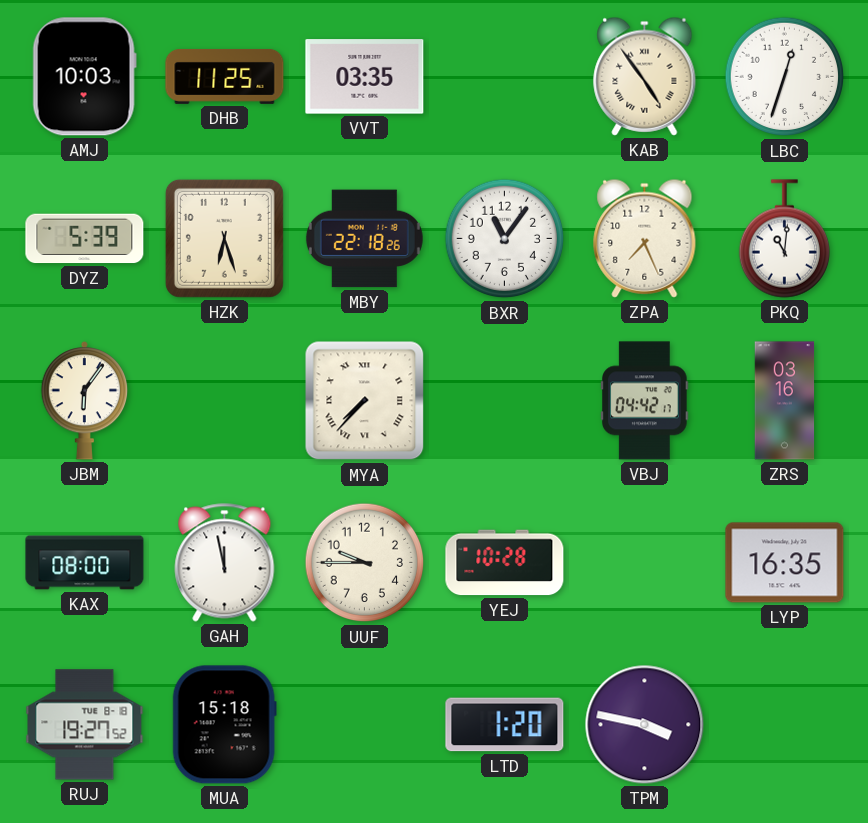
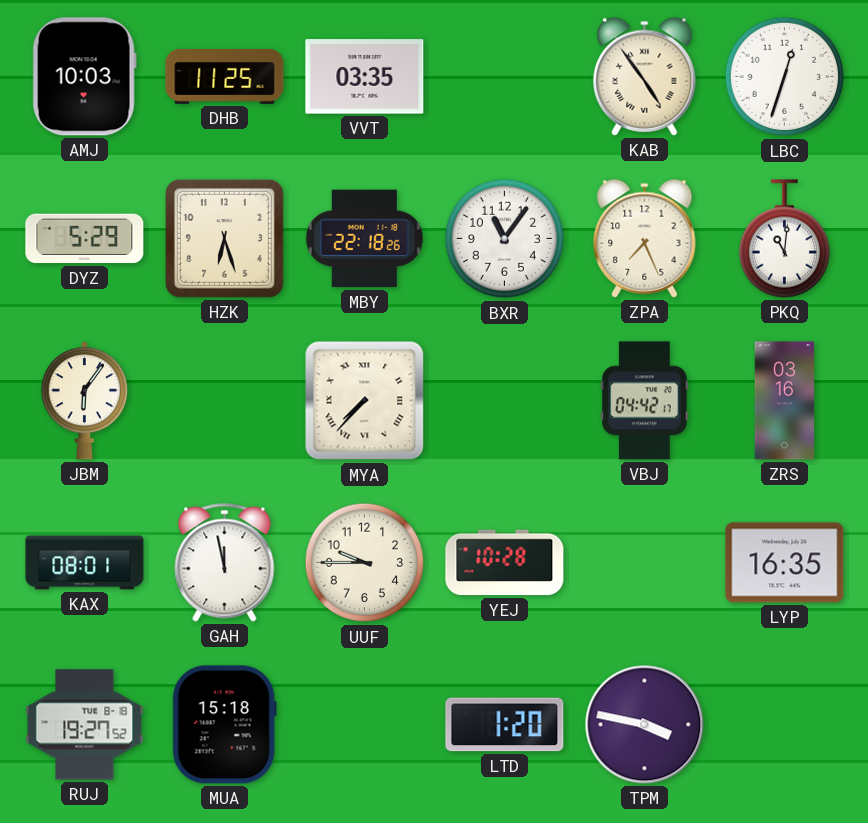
DYZ: 5:39 -> 5:29 (85, 239)
KAX: 08:00 -> 08:01 (85, 563)
